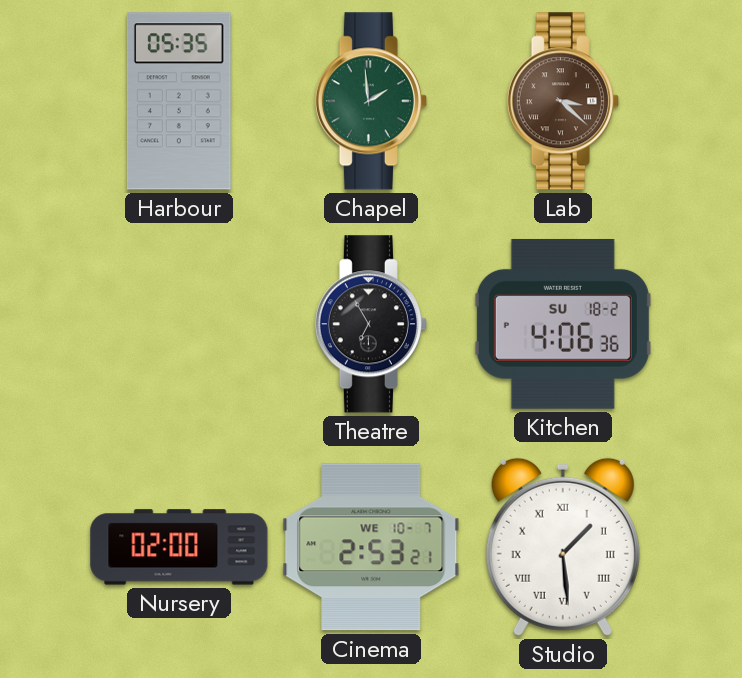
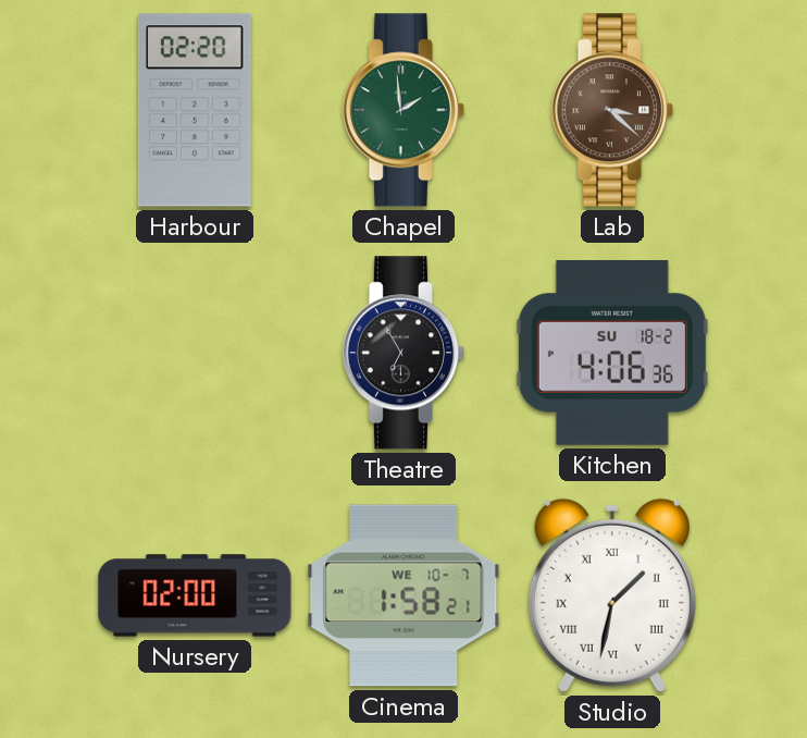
Harbour: 05:35 -> 02:20 (195, 110)
Cinema: 2:53 -> 1:58 (403, 595)
Studio: 1:29 -> 1:32 (612, 595)
